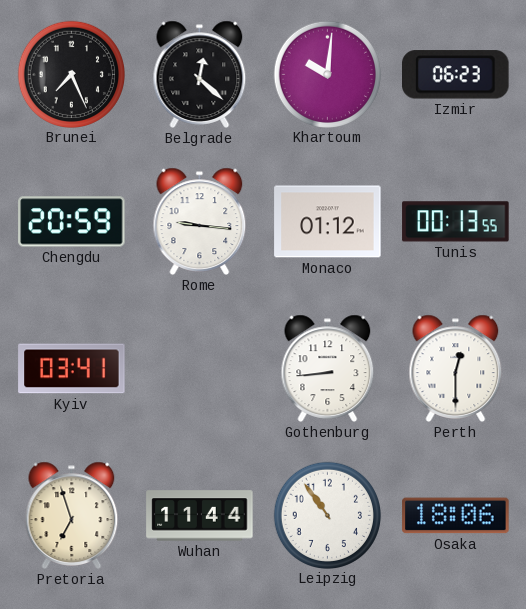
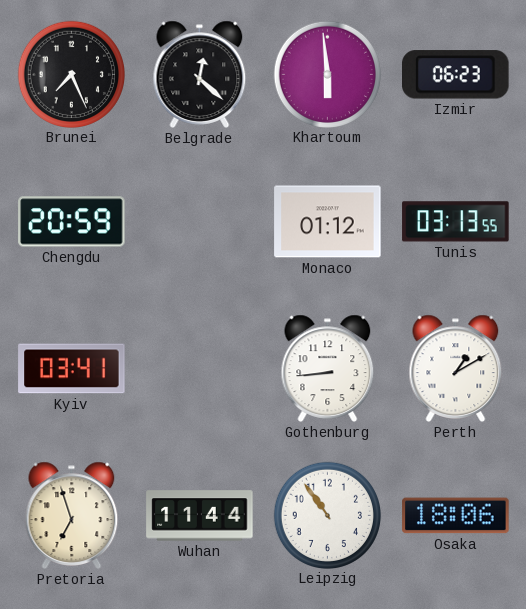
Khartoum: 10:01 -> 5:59 (327, 74)
Rome: 9:16 -> none (200, 221)
Tunis: 00:13 -> 03:13 (456, 222)
Perth: 12:30 -> 1:10 (456, 368)
